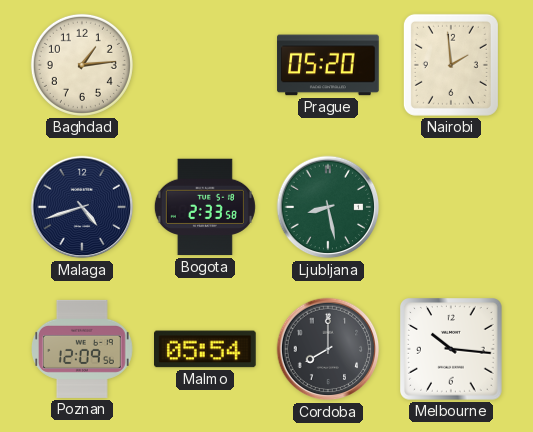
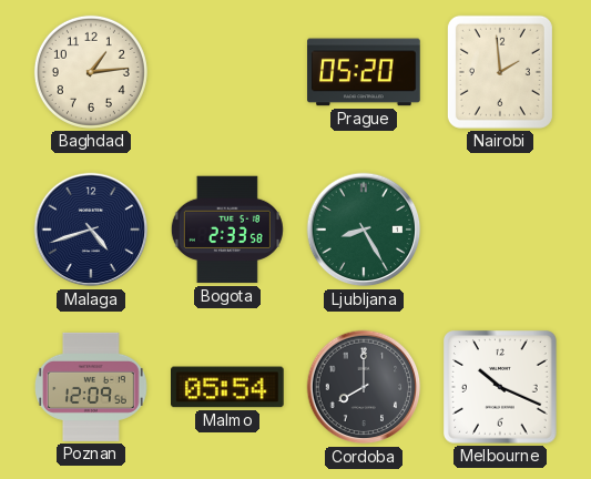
Ljubljana: 8:28 -> 8:25 (364, 230)
Melbourne: 10:16 -> 10:19 (501, 388)
